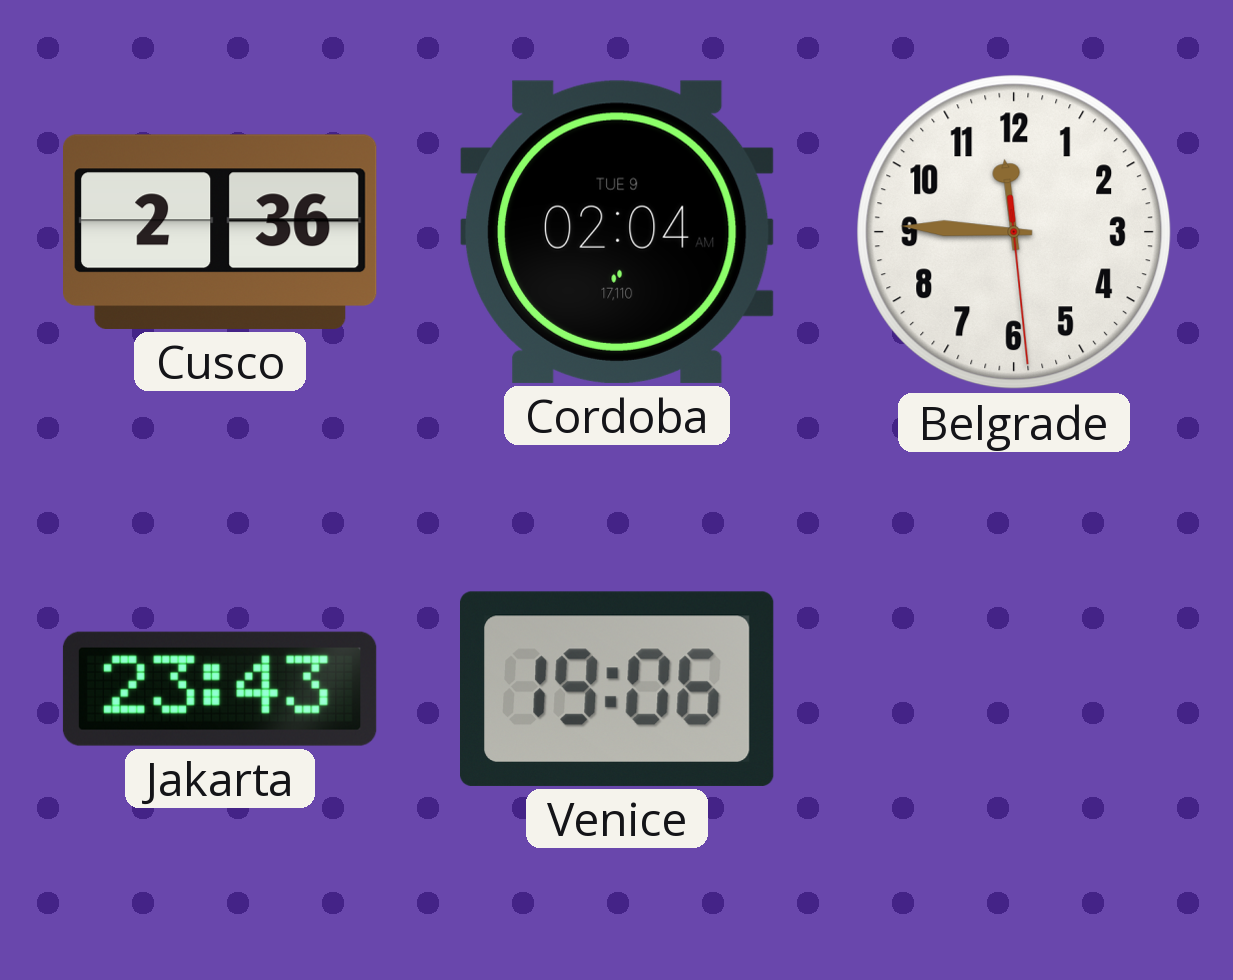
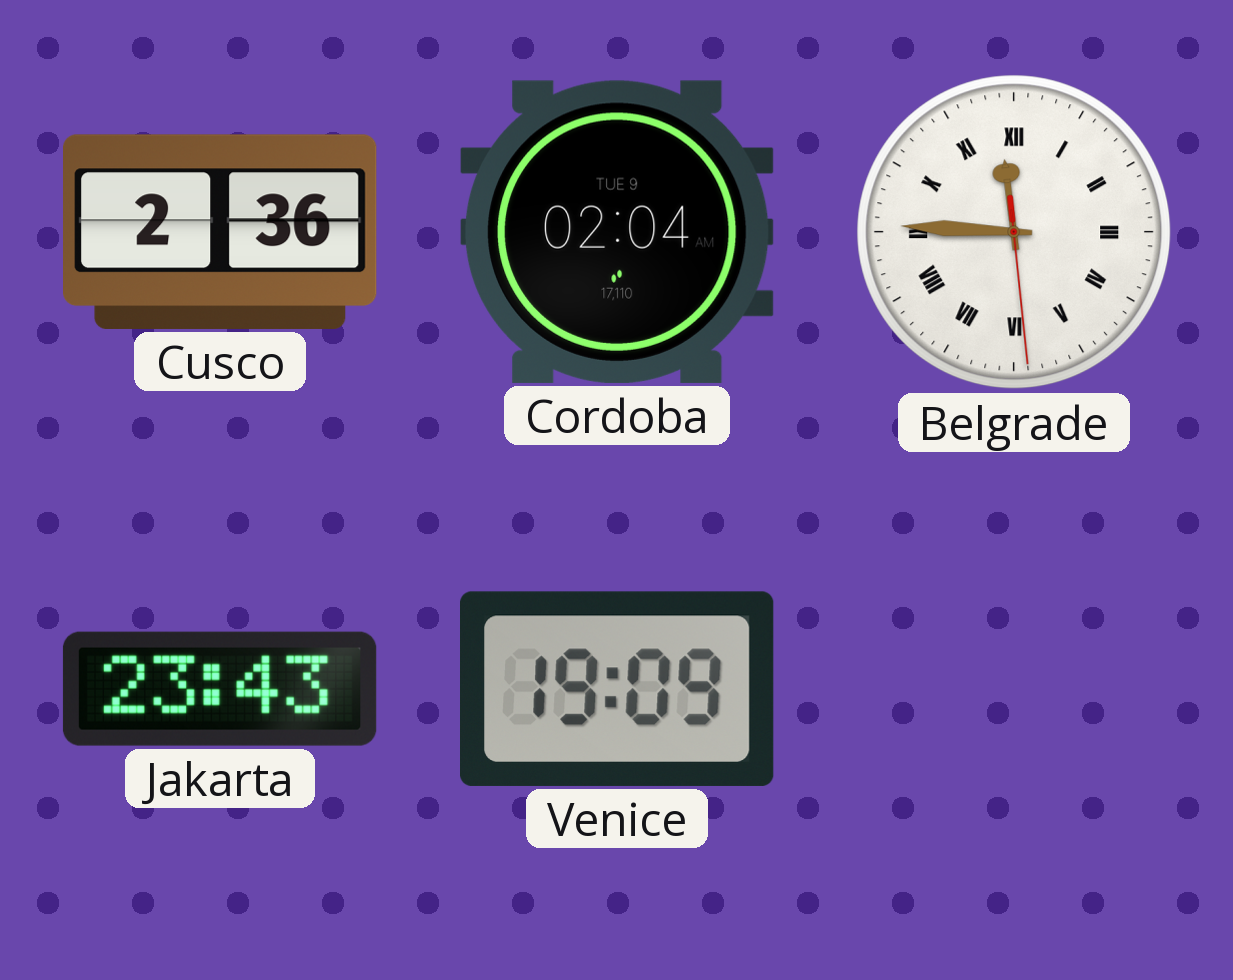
Belgrade numerals: Arabic -> Roman (1014, 232)
Venice: 19:06 -> 19:09 (618, 689)
